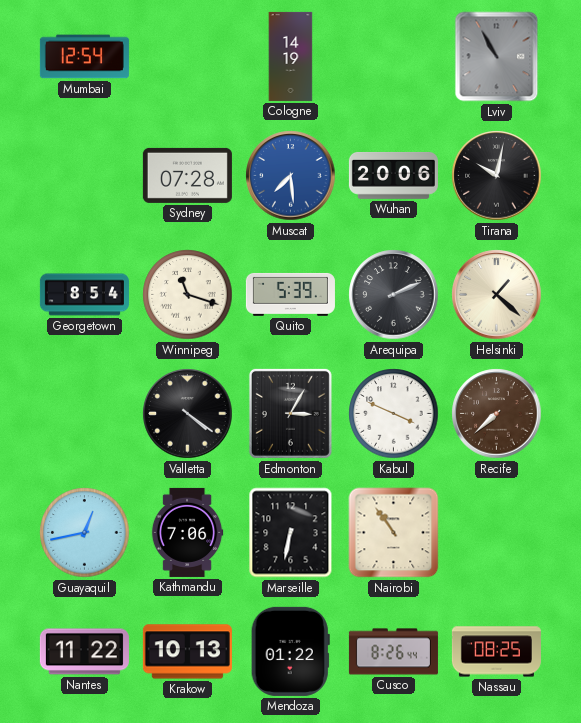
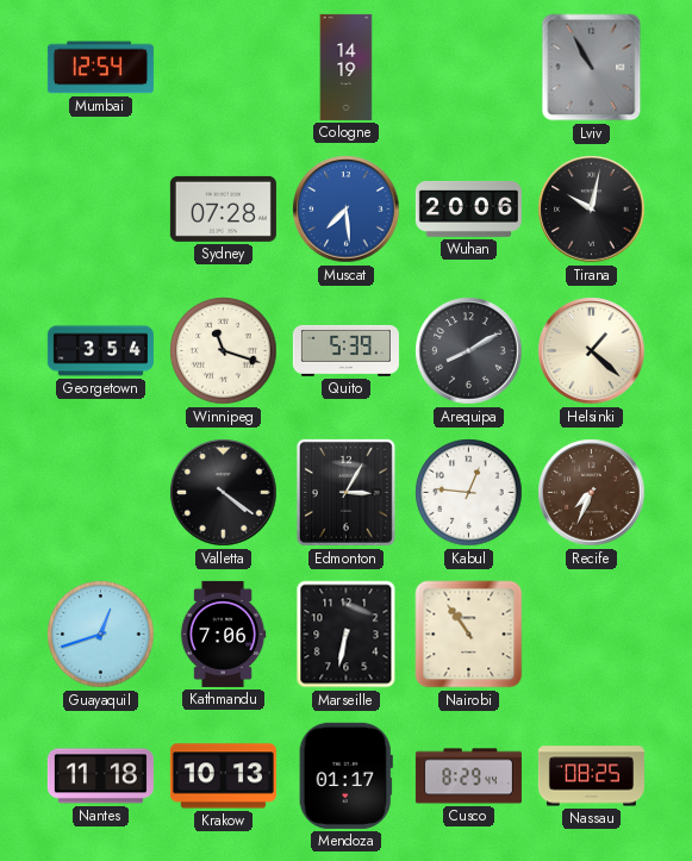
Georgetown: 8:54 -> 3:54 (100, 351)
Arequipa: 2:11 -> 8:10 (469, 351)
Kabul: 3:49 -> 12:46 (469, 493)
Recife: 7:38 -> 7:34 (592, 493)
Guayaquil: 12:43 -> 12:42 (101, 635)
Nantes: 11:22 -> 11:18 (100, 776)
Mendoza: 01:22 -> 01:17 (345, 775)
Cusco: 8:26 -> 8:29 (468, 776)
